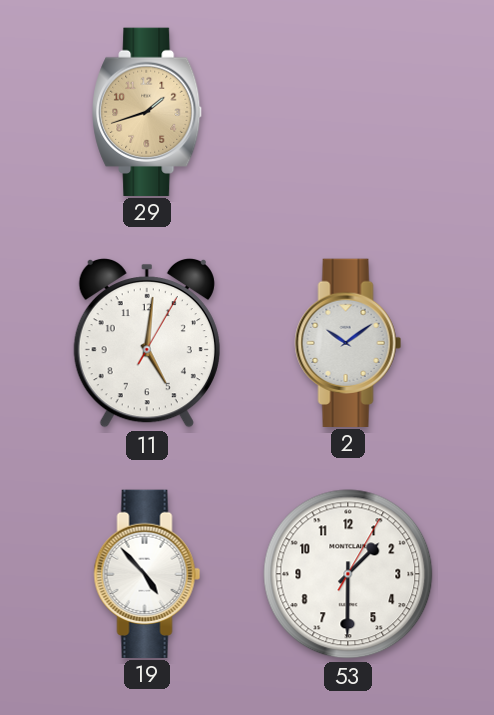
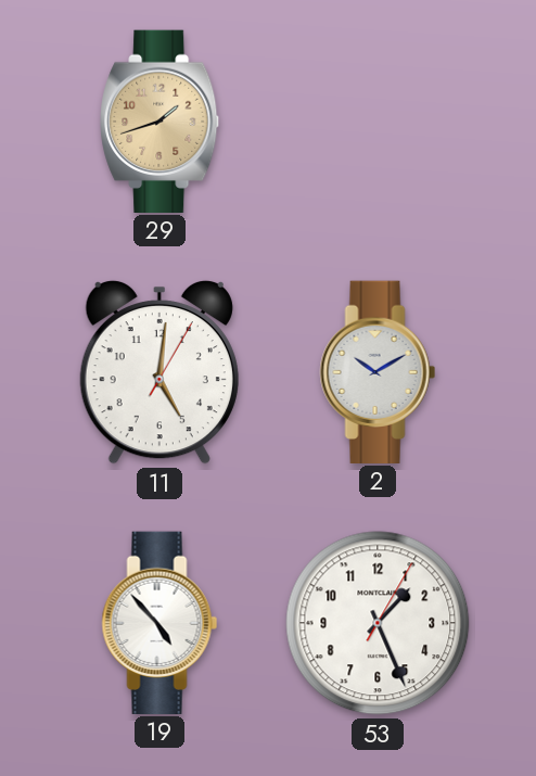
2: 10:09 -> 10:10 (378, 371)
53: 1:30 -> 1:26 (378, 623)
